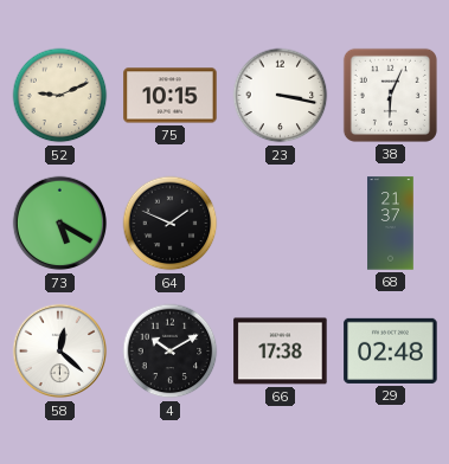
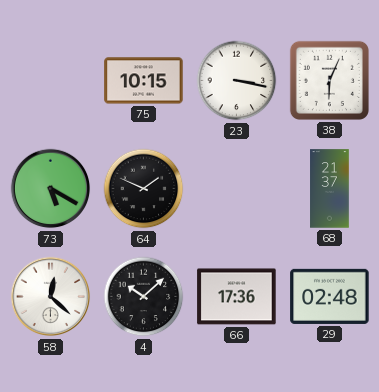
52: 9:11 -> none (60, 96)
4: 10:10 -> 10:08 (144, 297)
66: 17:38 -> 17:36 (237, 297)
